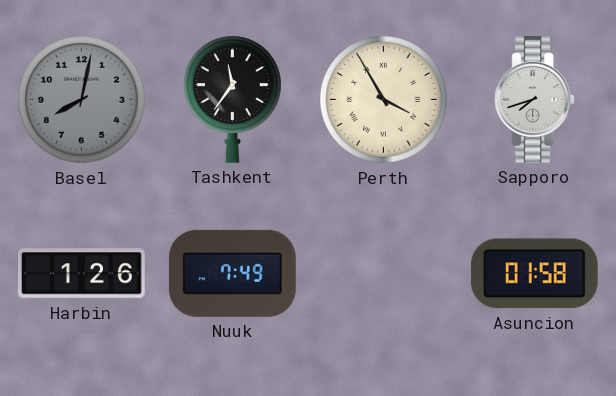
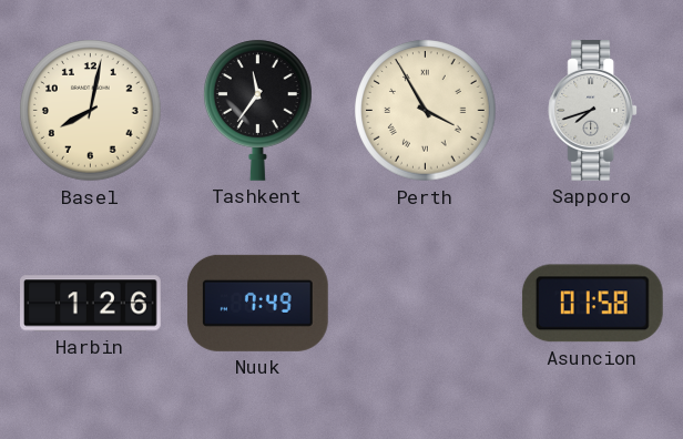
Basel dial: grey -> cream (91, 111)
